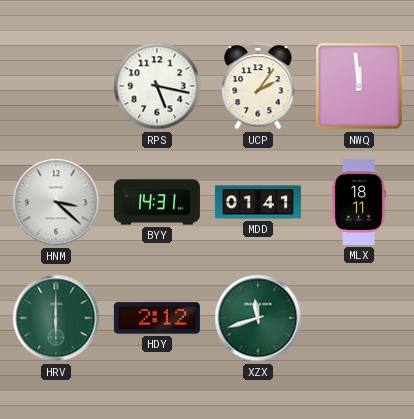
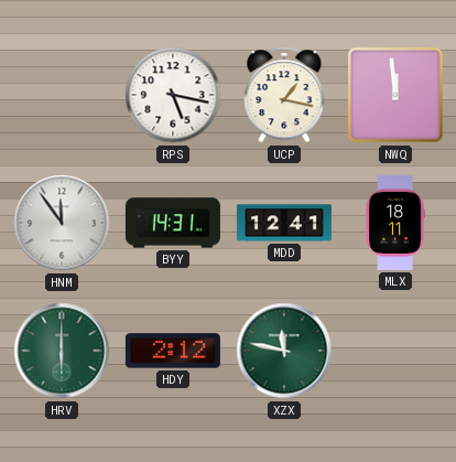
UCP: 2:06 -> 1:17 (284, 95)
HNM: 3:22 -> 11:54 (62, 223)
MDD: 01:41 -> 12:41 (284, 223)
XZX: 11:42 -> 11:47 (284, 351)
